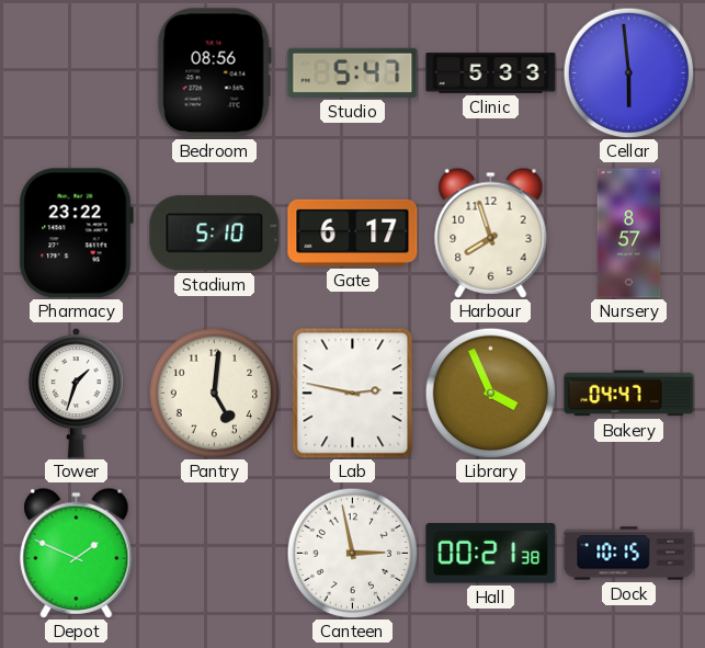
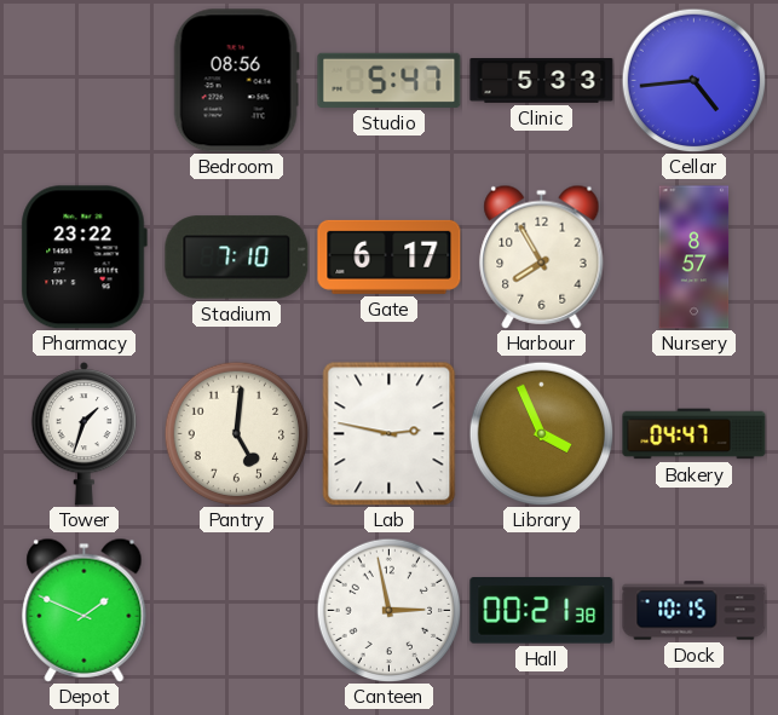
Cellar: 5:59 -> 4:44 (693, 80)
Stadium: 5:10 -> 7:10 (237, 258)
Harbour: 7:57 -> 7:55 (542, 256)
